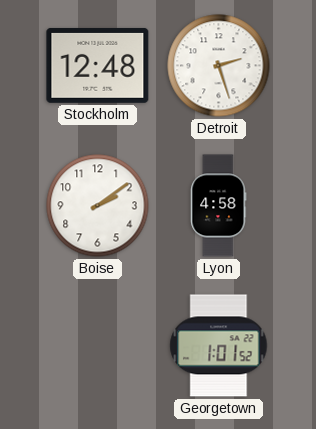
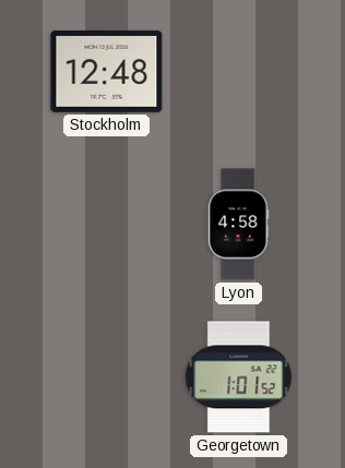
Detroit: 2:27 -> none (219, 66)
Boise: 2:09 -> none (98, 206)
